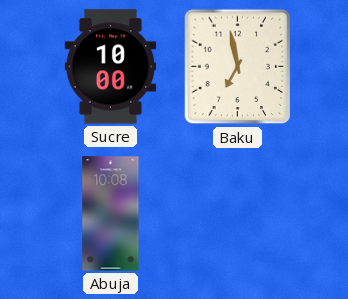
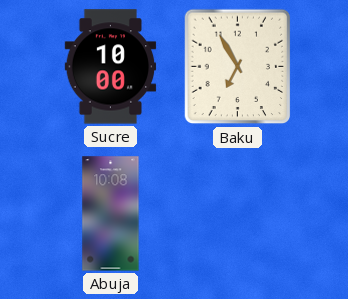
Baku: 6:58 -> 6:55 (238, 67)
